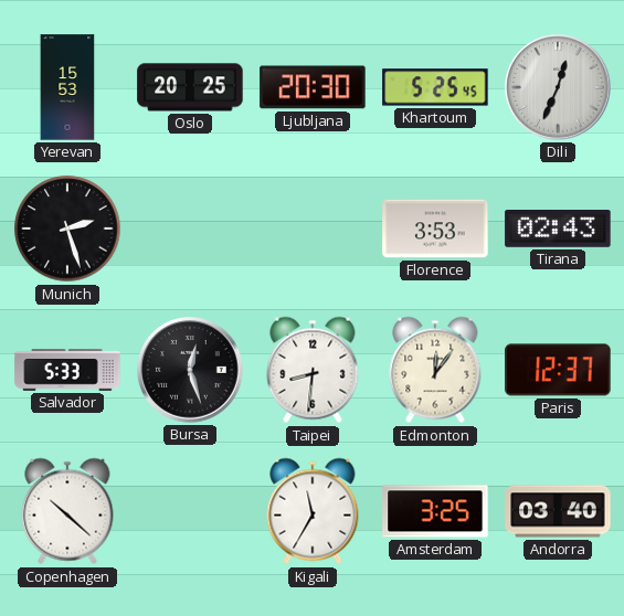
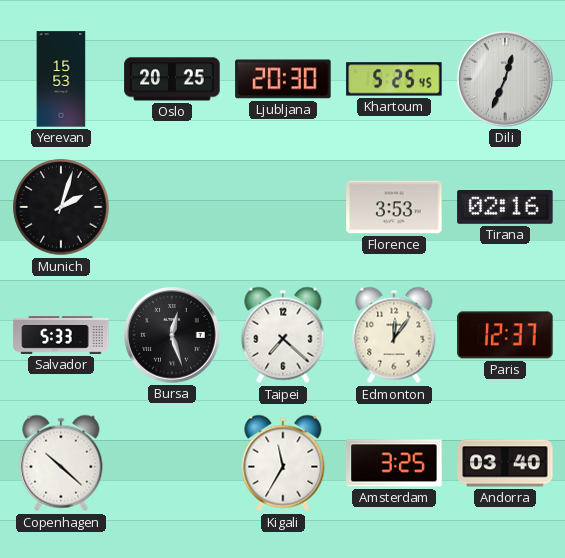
Munich: 2:27 -> 2:03 (61, 207)
Tirana: 02:43 -> 02:16 (505, 208)
Taipei: 8:31 -> 7:22 (283, 335)
